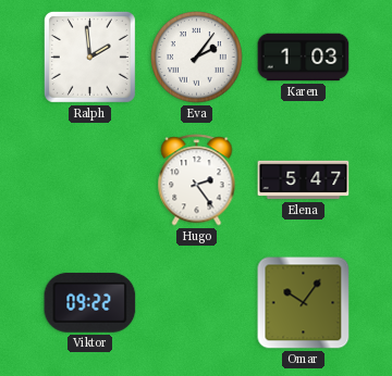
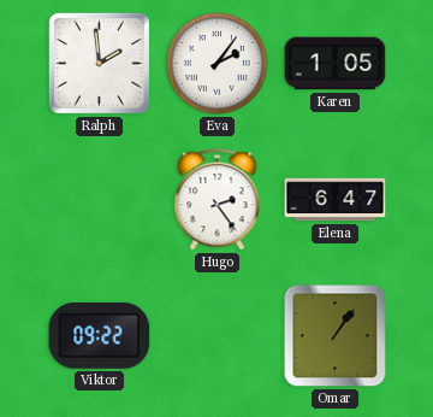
Karen: 1:03 -> 1:05 (336, 64)
Elena: 5:47 -> 6:47 (336, 200)
Omar: 10:06 -> 1:06 (336, 336)
